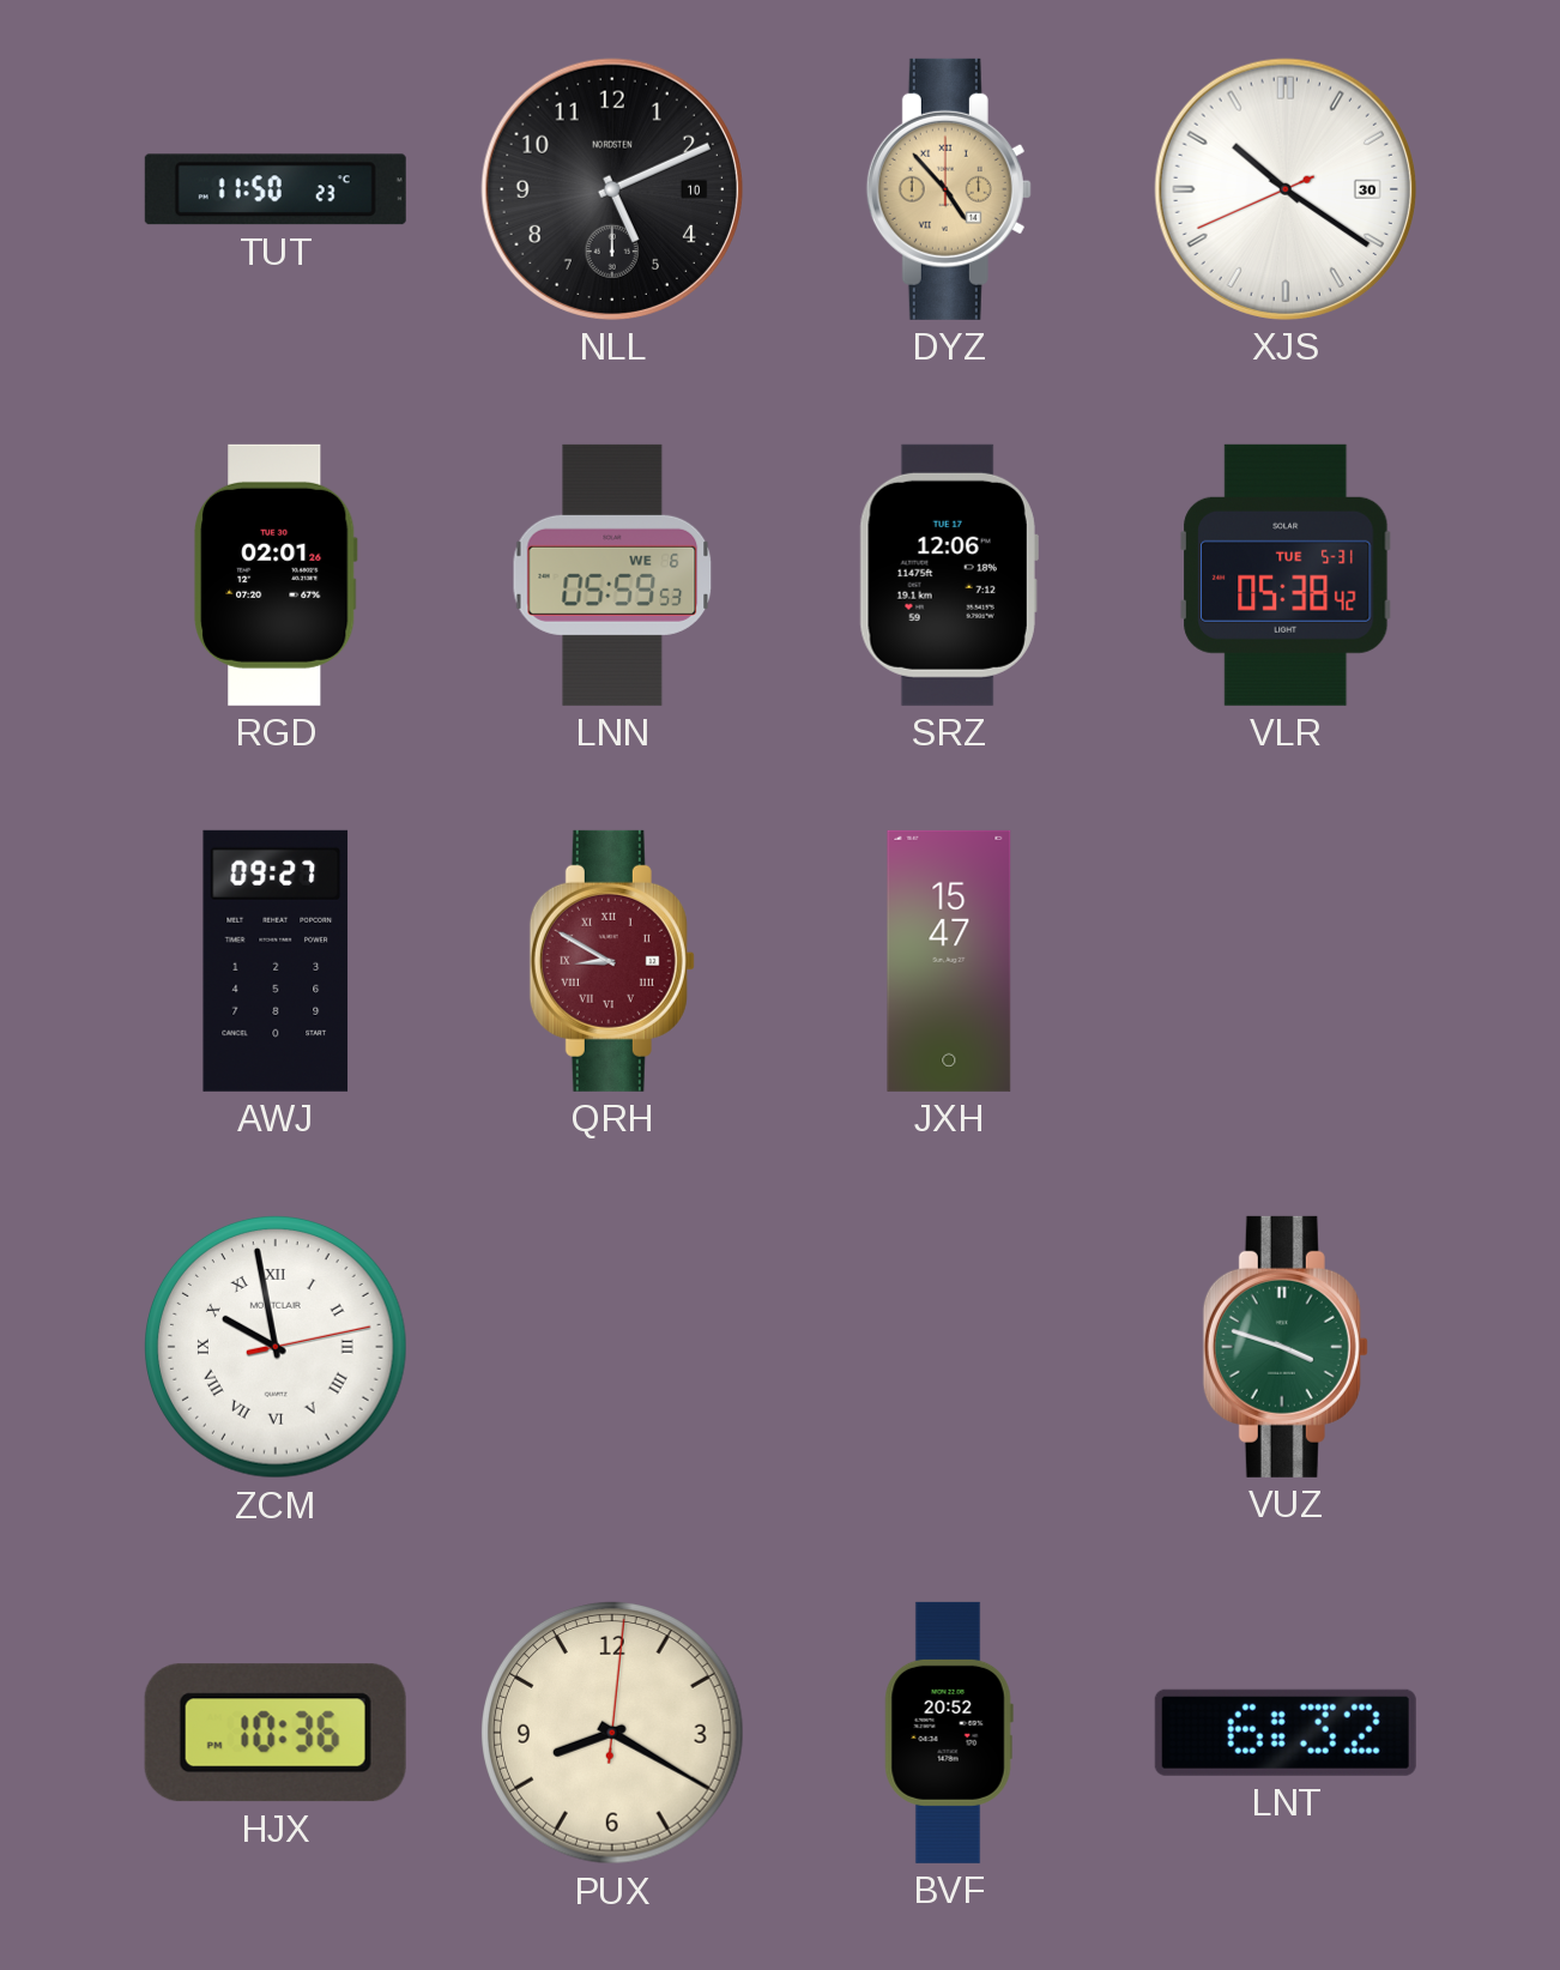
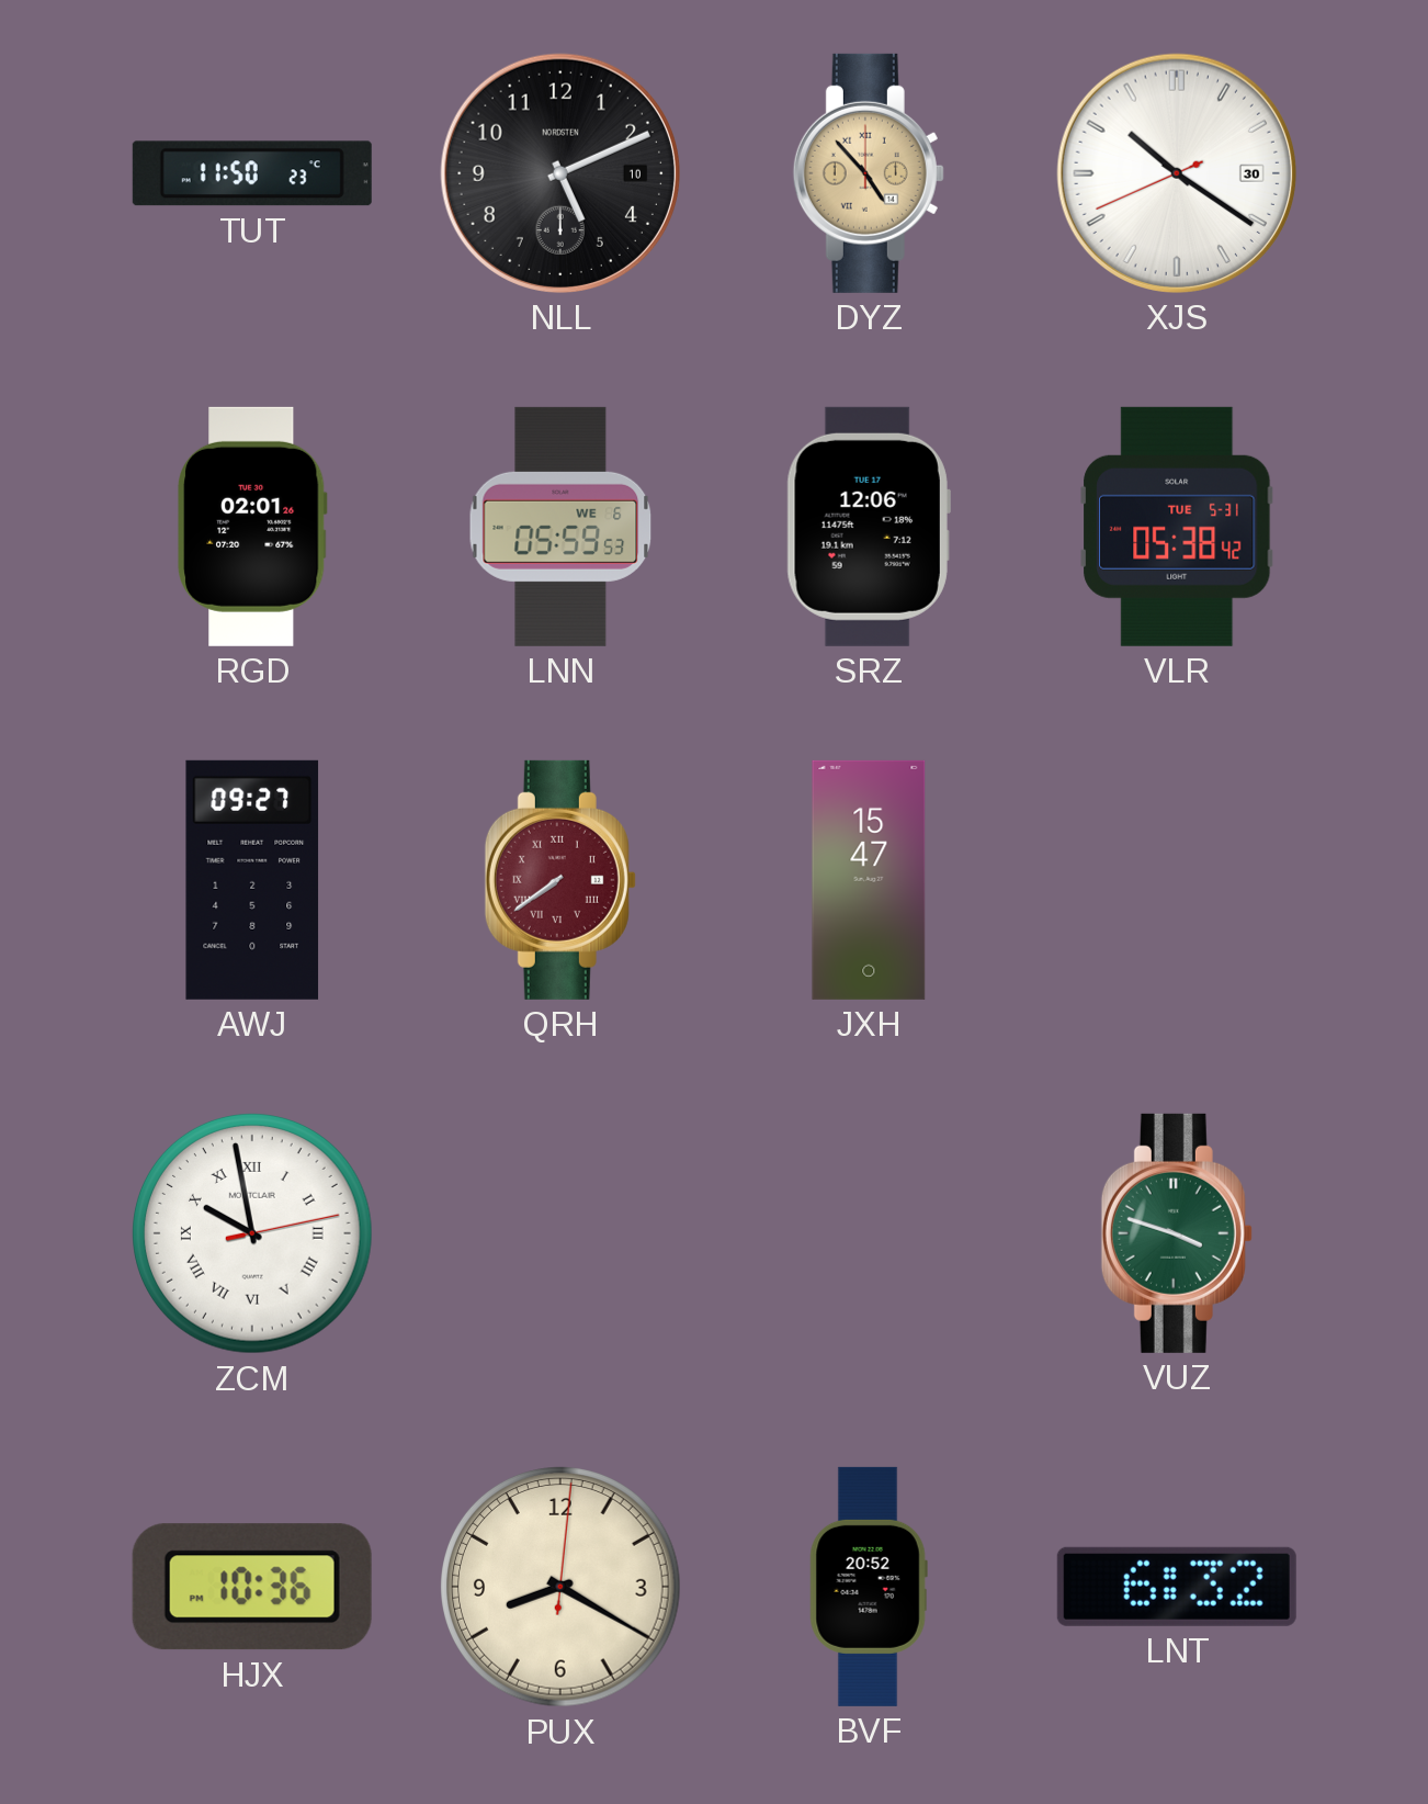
QRH: 8:50 -> 7:39 (560, 880)
